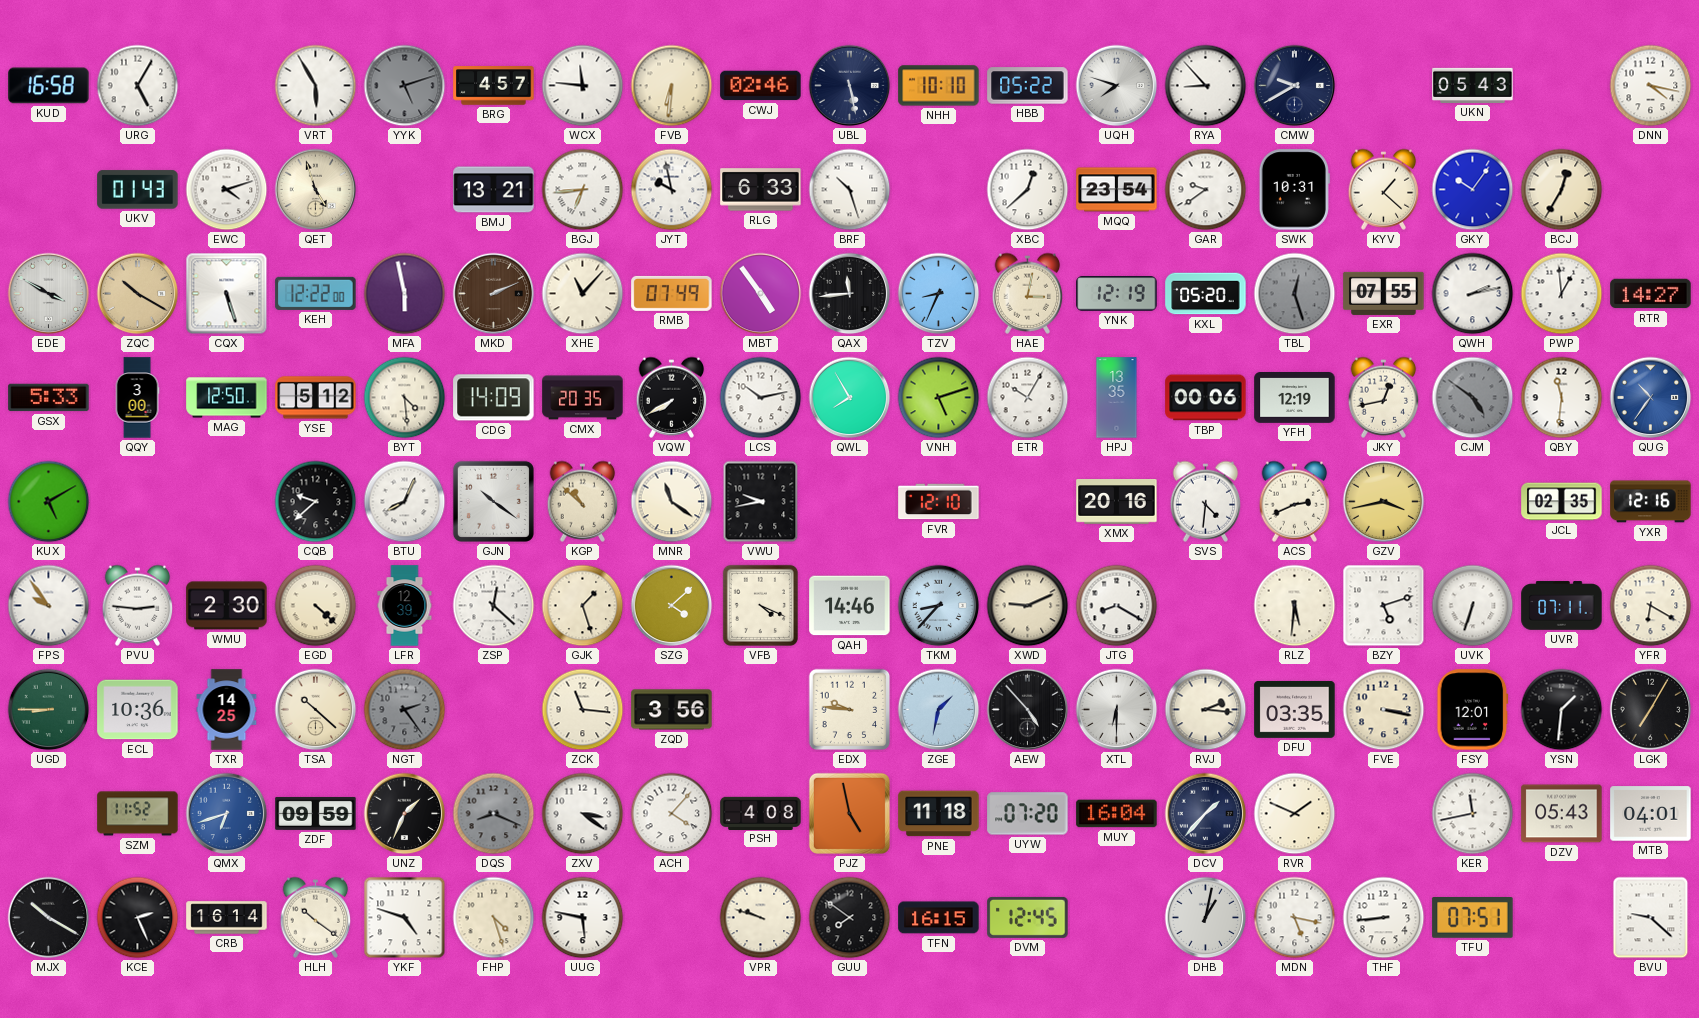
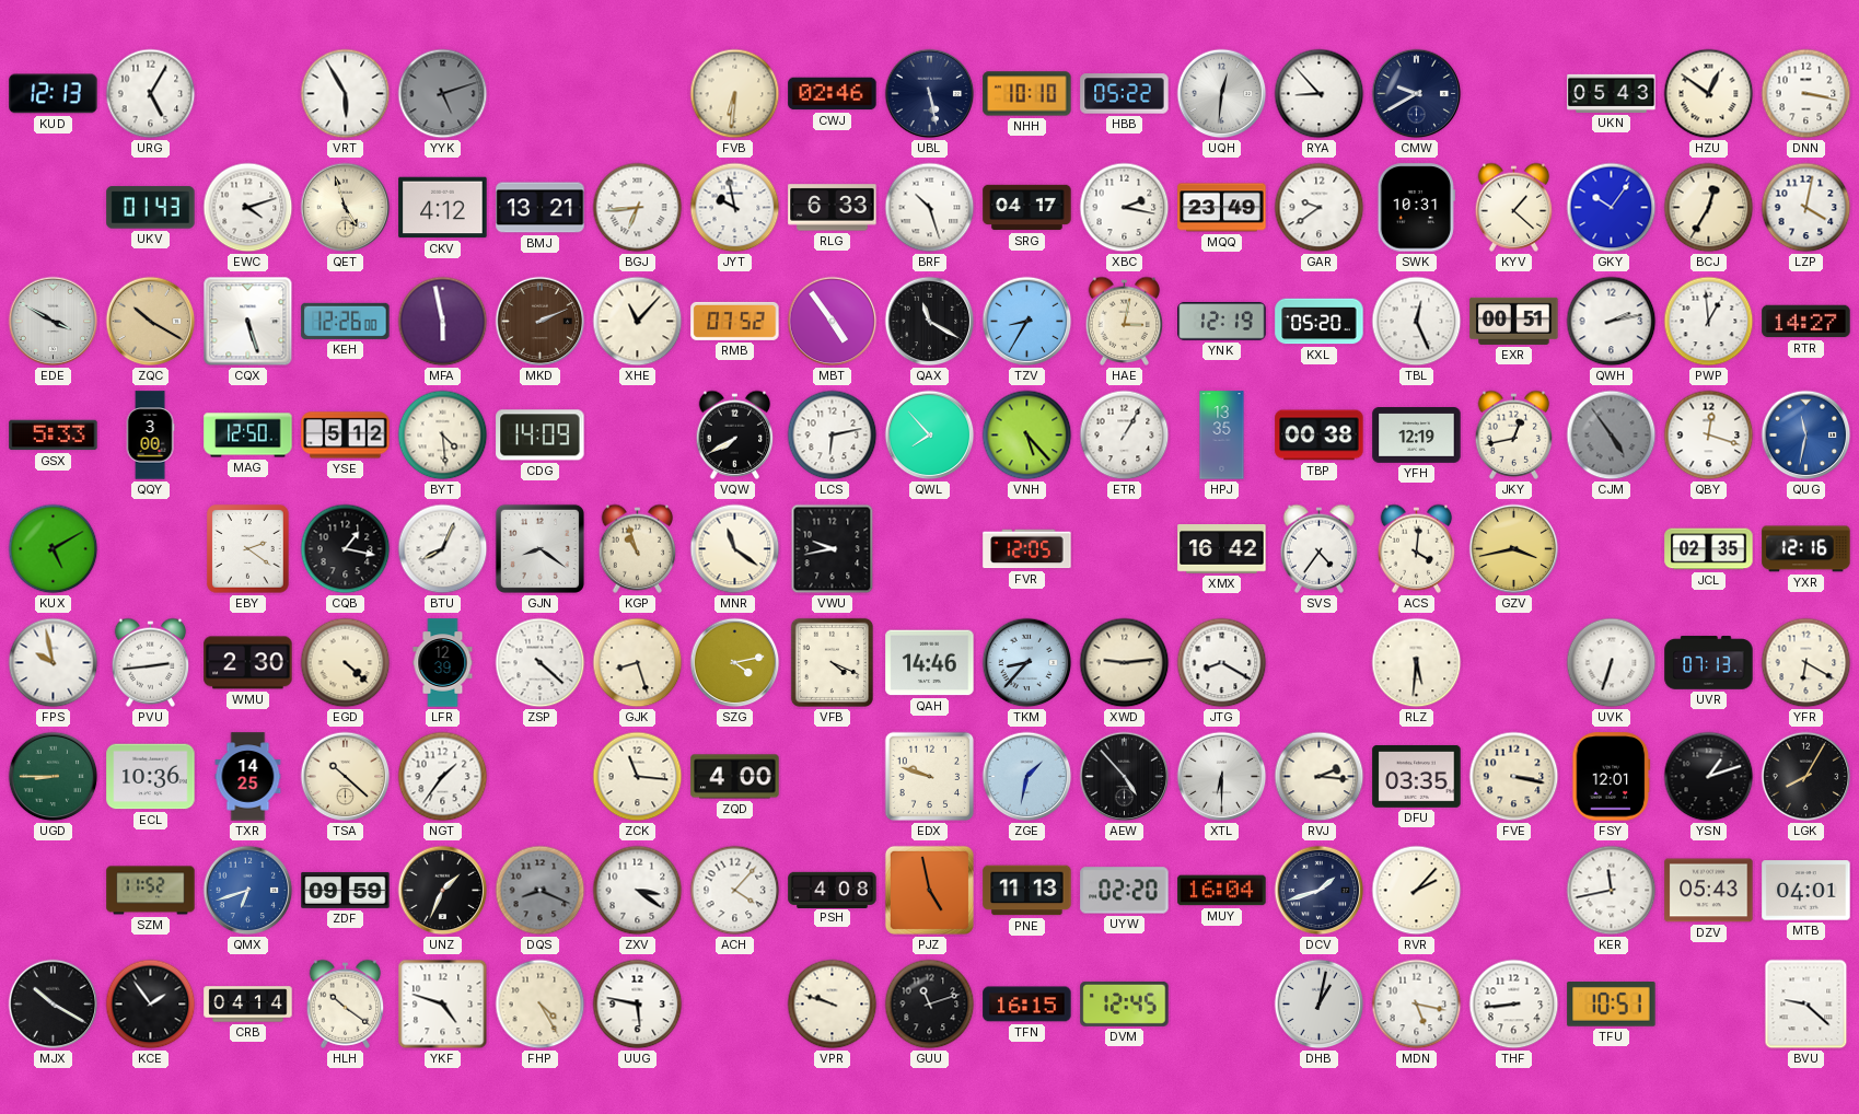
KUD: 16:58 -> 12:13 (54, 94)
BRG: 4:57 -> none (494, 86)
WCX: 11:46 -> none (583, 86)
UQH: 7:48 -> 12:31 (1222, 94)
HZU: none -> 12:51 (1709, 94)
DNN: 4:17 -> 3:17 (1806, 94)
CKV: none -> 4:12 (443, 208)
SRG: none -> 04:17 (1027, 208)
XBC: 12:38 -> 2:17 (1125, 208)
MQQ: 23:54 -> 23:49 (1222, 208)
LZP: none -> 4:02 (1806, 208)
KEH: 12:22 -> 12:26 (346, 321)
RMB: 07:49 -> 07:52 (735, 321)
QAX: 11:44 -> 11:20 (930, 322)
TZV: 8:34 -> 8:35 (1027, 322)
TBL: 12:27 -> 12:26 (1417, 322)
TBL dial: grey -> white (1417, 322)
EXR: 07:55 -> 00:51 (1514, 321)
CMX: 20:35 -> none (583, 398)
LCS: 10:13 -> 6:13 (833, 436)
QWL: 7:55 -> 7:53 (930, 436)
VNH: 5:12 -> 5:23 (1027, 436)
ETR: 10:05 -> 1:05 (1125, 436)
TBP: 00:06 -> 00:38 (1320, 436)
CJM: 4:51 -> 4:54 (1612, 436)
QBY: 11:31 -> 12:18 (1709, 436)
QUG: 10:36 -> 11:32 (1806, 436)
EBY: none -> 2:21 (248, 549)
CQB: 9:38 -> 1:17 (346, 549)
GJN: 10:21 -> 8:21 (539, 548)
KGP: 10:52 -> 10:57 (638, 548)
FVR: 12:10 -> 12:05 (1027, 549)
XMX: 20:16 -> 16:42 (1222, 549)
SVS: 4:31 -> 4:36 (1320, 548)
ACS: 2:41 -> 4:01 (1417, 548)
FPS: 9:54 -> 9:58 (54, 663)
PVU: 2:46 -> 2:44 (151, 662)
ZSP: 12:22 -> 4:22 (541, 663)
GJK: 1:27 -> 8:27 (638, 663)
SZG: 4:08 -> 4:13 (735, 663)
XWD: 9:11 -> 9:14 (1125, 663)
BZY: 5:12 -> none (1384, 606)
UVR: 07:11 -> 07:13 (1709, 663)
NGT: 2:24 -> 1:36 (443, 777)
NGT dial: grey -> white (443, 777)
ZQD: 3:56 -> 4:00 (735, 777)
EDX: 9:46 -> 9:48 (930, 777)
YSN: 1:31 -> 1:12 (1709, 777)
LGK: 7:05 -> 8:05 (1806, 777)
PNE: 11:18 -> 11:13 (1027, 891)
UYW: 07:20 -> 02:20 (1125, 891)
DCV: 1:37 -> 1:42 (1320, 891)
RVR: 1:49 -> 2:07 (1417, 891)
KCE: 2:26 -> 1:54 (151, 1005)
CRB: 16:14 -> 04:14 (248, 1005)
FHP: 4:27 -> 4:25 (541, 1005)
GUU: 7:51 -> 11:12 (930, 1005)
TFU: 07:51 -> 10:51 (1612, 1005)
